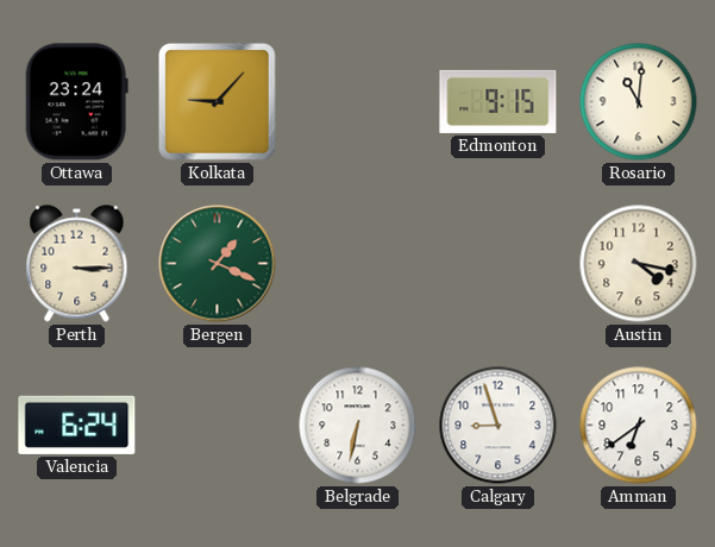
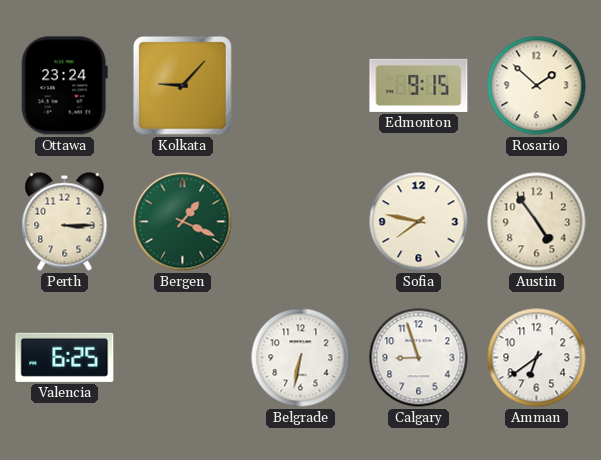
Rosario: 11:01 -> 1:52 (537, 86)
Sofia: none -> 7:47 (419, 222)
Austin: 4:17 -> 4:54 (537, 222)
Valencia: 6:24 -> 6:25 (65, 357)
